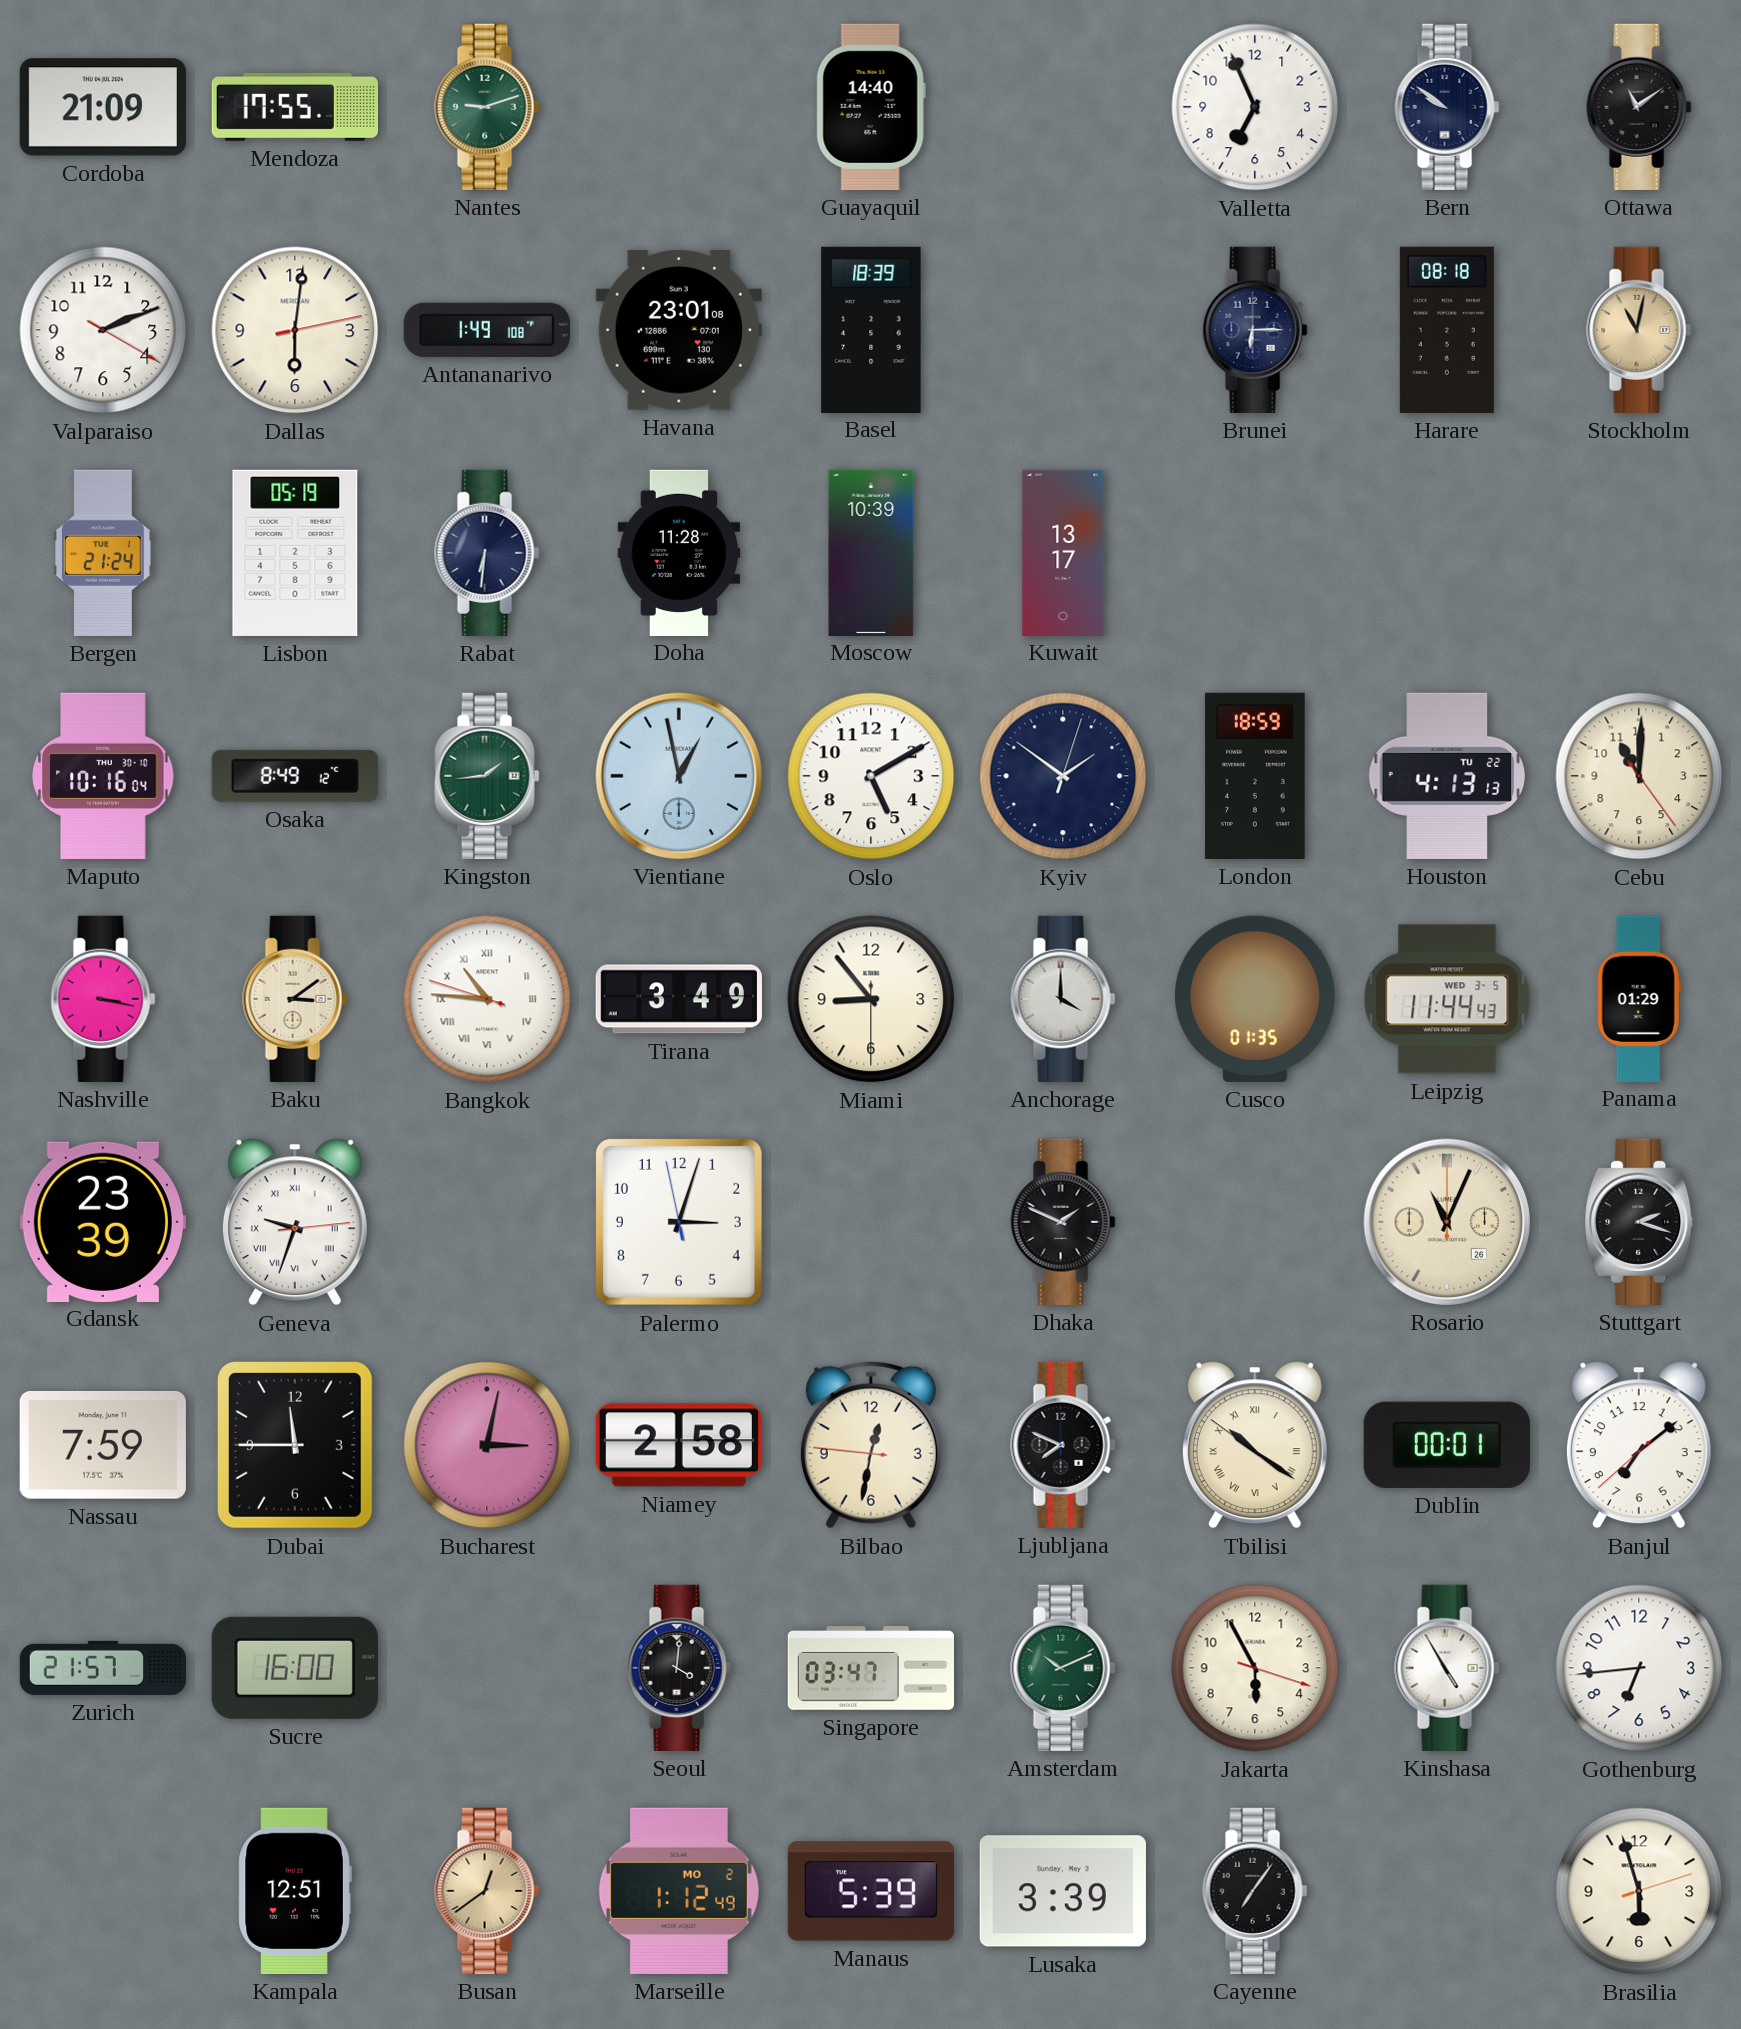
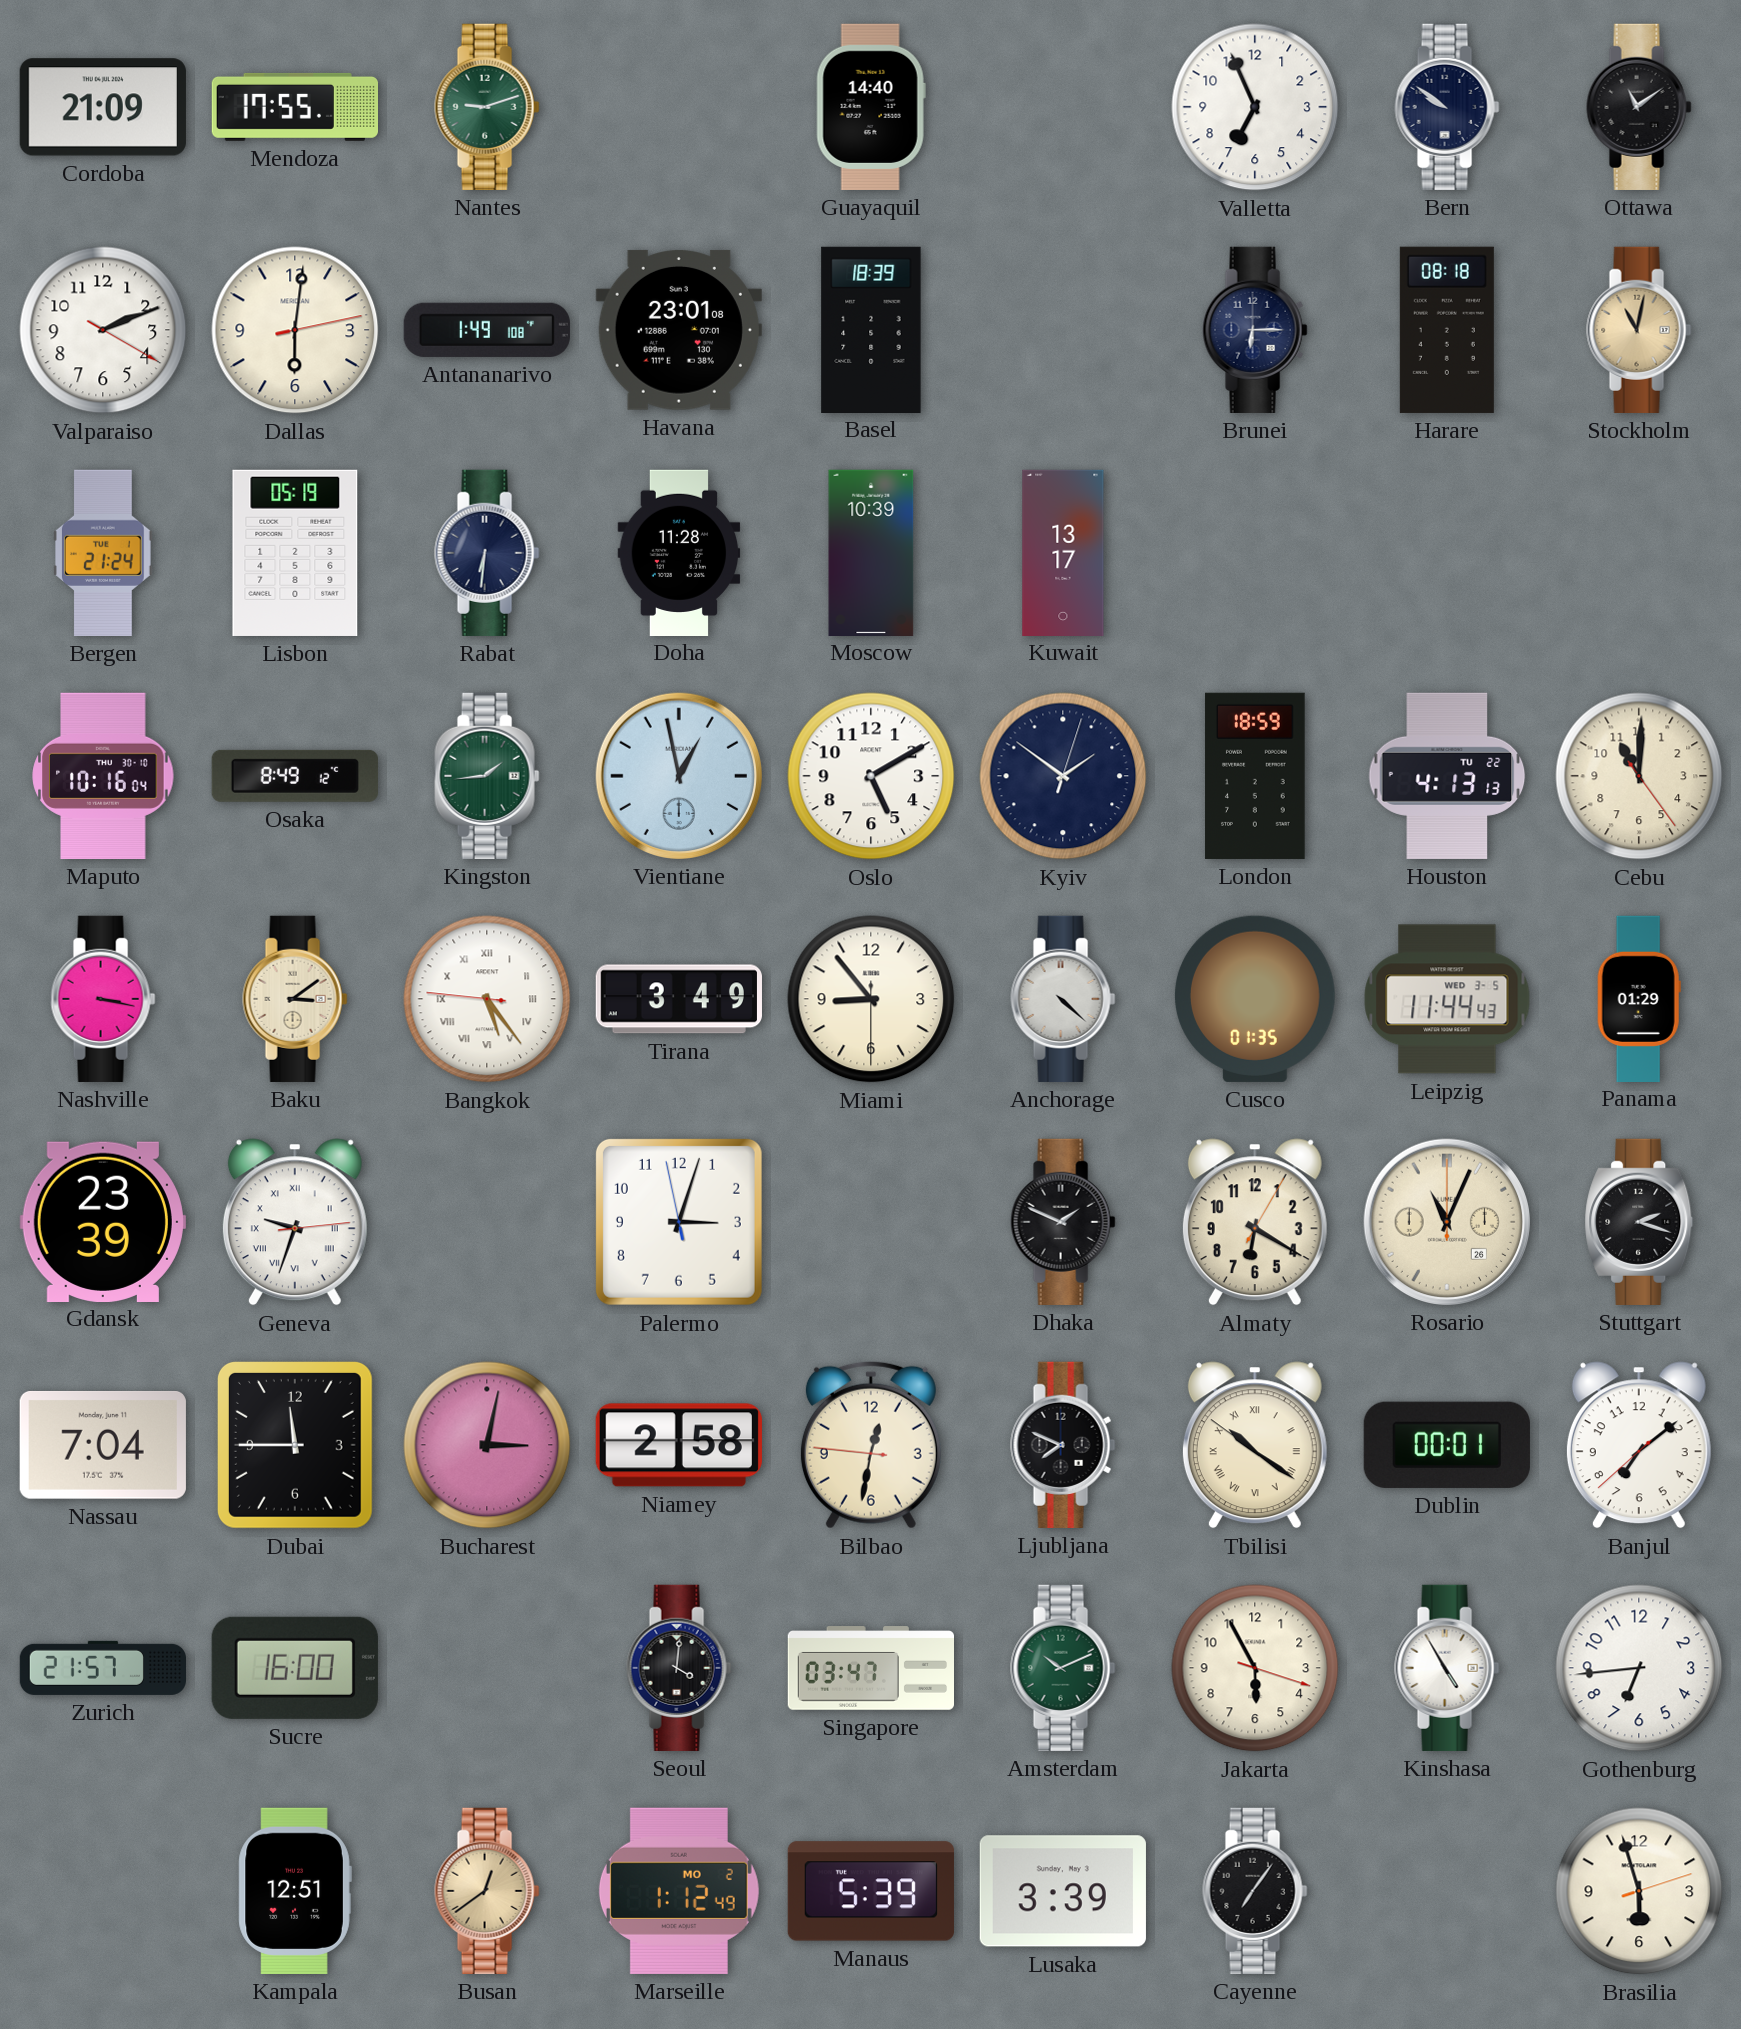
Bangkok: 10:45 -> 5:23 (487, 999)
Anchorage: 4:00 -> 4:22 (1063, 999)
Almaty: none -> 6:20 (1255, 1222)
Nassau: 7:59 -> 7:04 (103, 1445)
